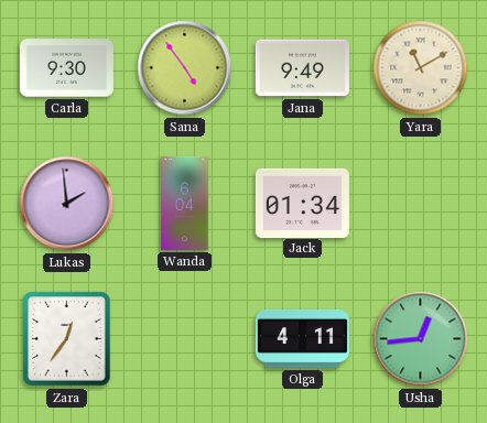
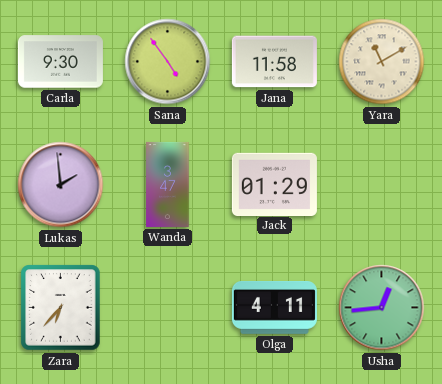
Jana: 9:49 -> 11:58 (274, 62)
Wanda: 6:04 -> 3:47 (168, 184)
Jack: 01:34 -> 01:29 (274, 184)
Zara: 12:36 -> 6:37 (61, 308)
